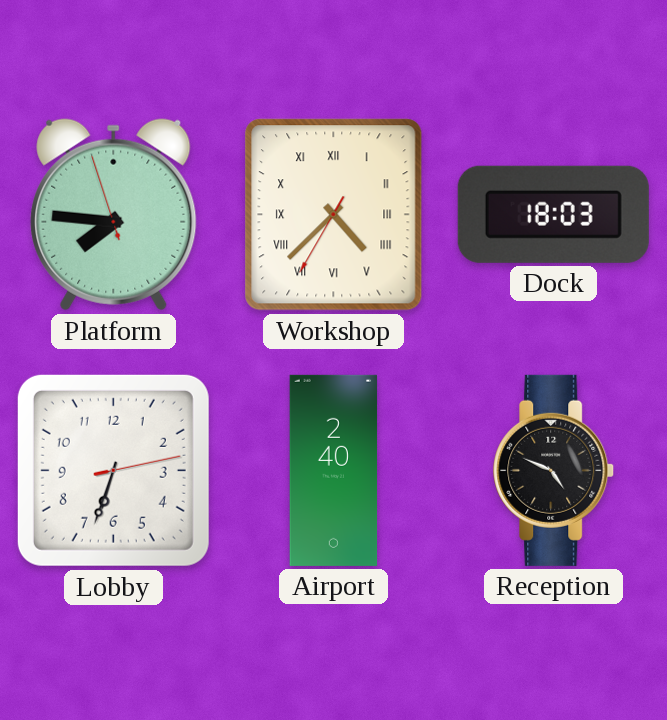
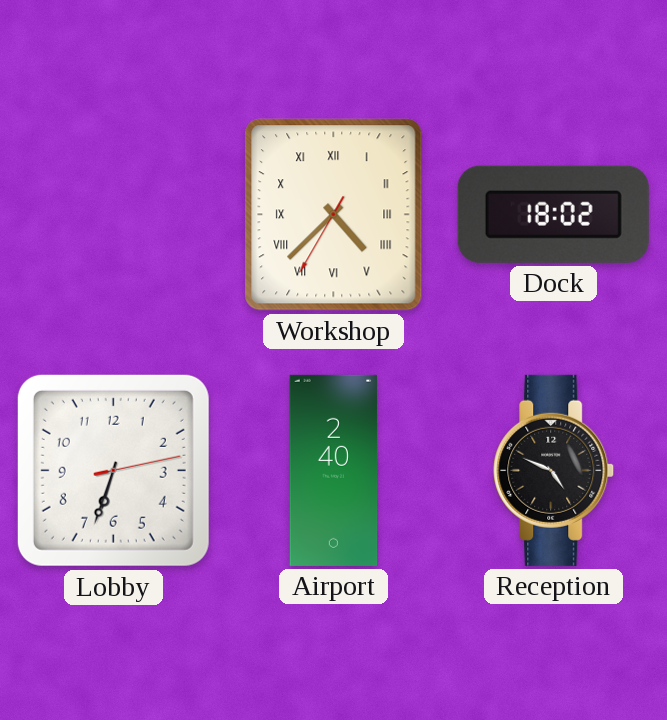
Platform: 7:45 -> none (114, 215)
Dock: 18:03 -> 18:02 (553, 214)
